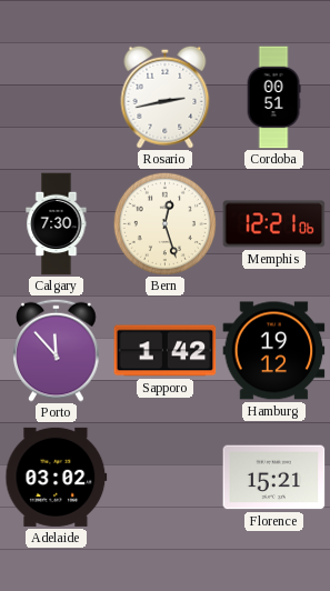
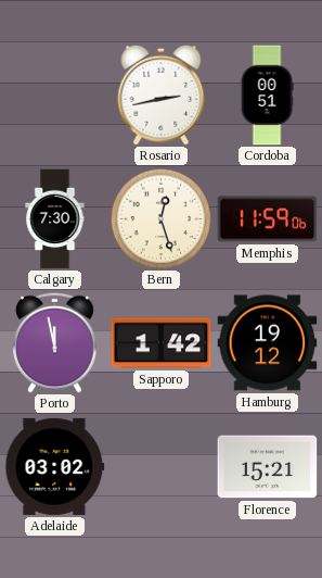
Memphis: 12:21 -> 11:59 (268, 219)
Porto: 11:53 -> 11:58 (55, 342)
